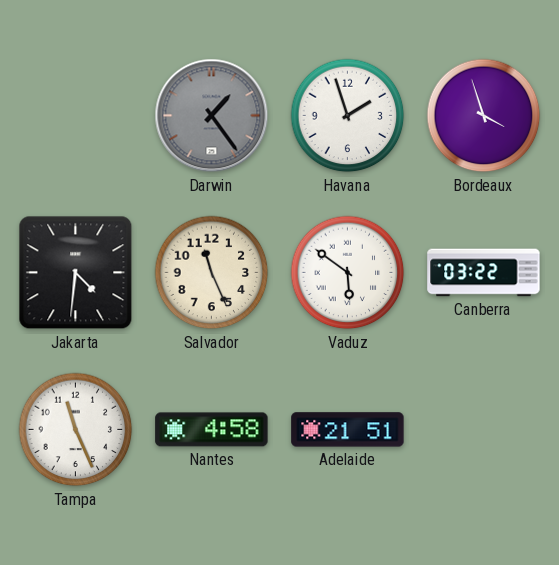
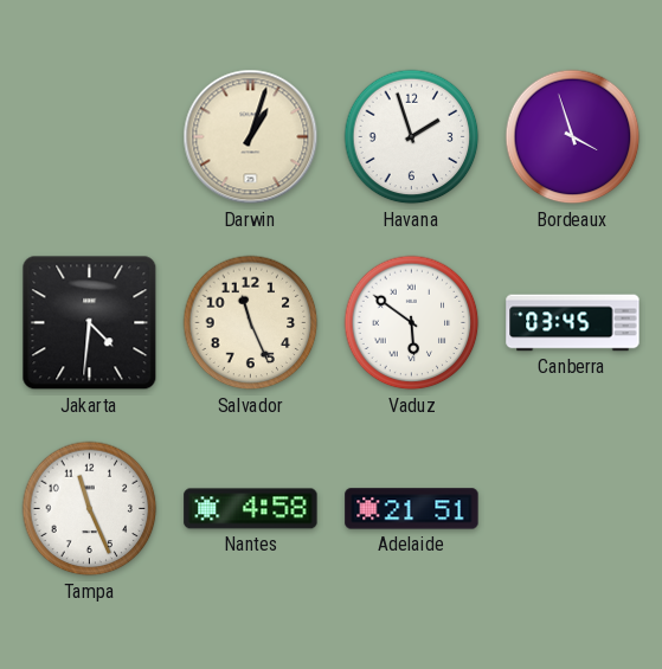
Darwin: 1:24 -> 1:03 (251, 137)
Darwin dial: grey -> cream (251, 137)
Canberra: 03:22 -> 03:45 (573, 323)
